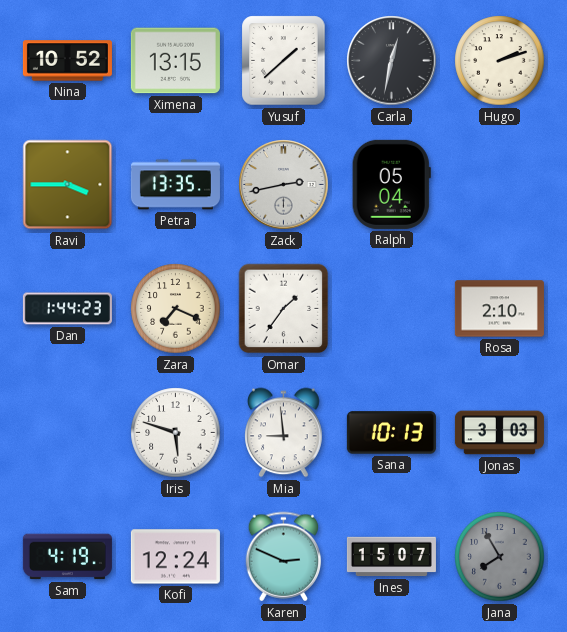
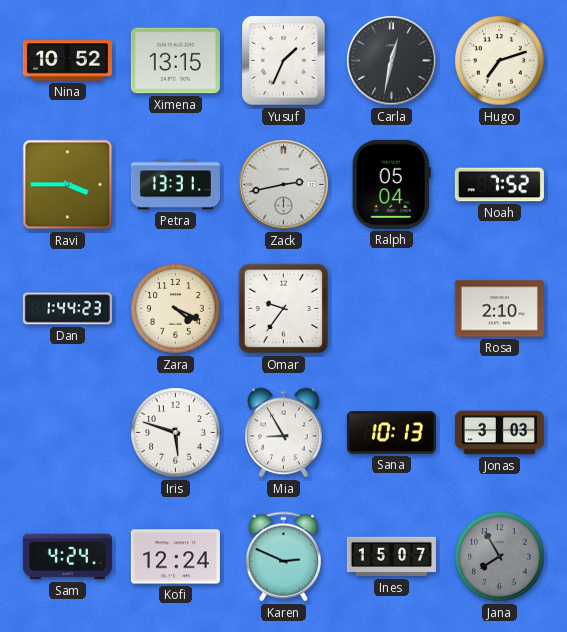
Yusuf: 1:38 -> 1:34 (284, 61)
Hugo: 2:12 -> 7:12 (500, 61)
Petra: 13:35 -> 13:31 (175, 185)
Noah: none -> 7:52 (499, 185)
Zara: 7:19 -> 4:19 (176, 309)
Omar: 1:36 -> 9:36 (284, 309)
Mia: 8:59 -> 8:55 (284, 433)
Sam: 4:19 -> 4:24 (67, 557)
